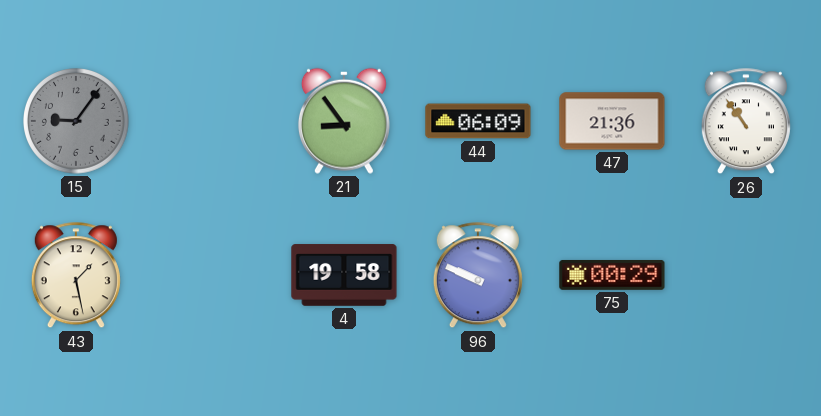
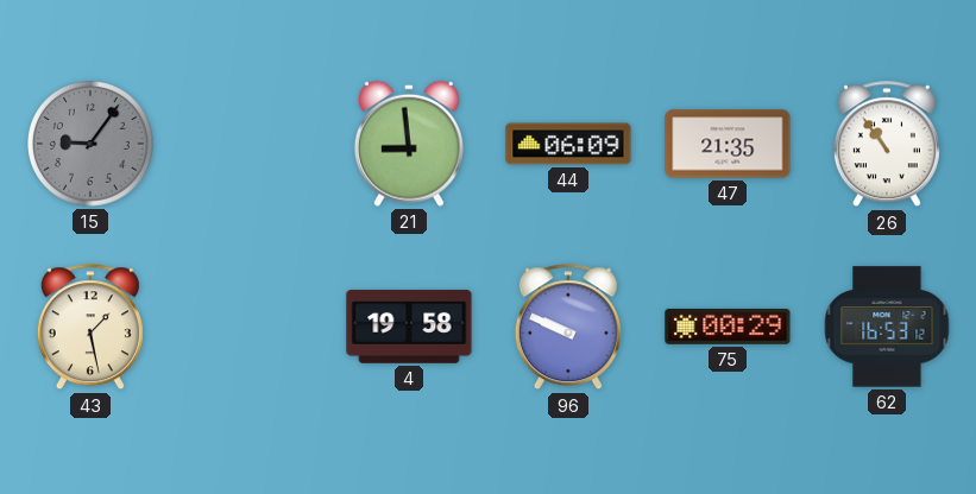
21: 8:54 -> 8:59 (409, 144)
47: 21:36 -> 21:35 (728, 144)
62: none -> 16:53 (887, 327)
